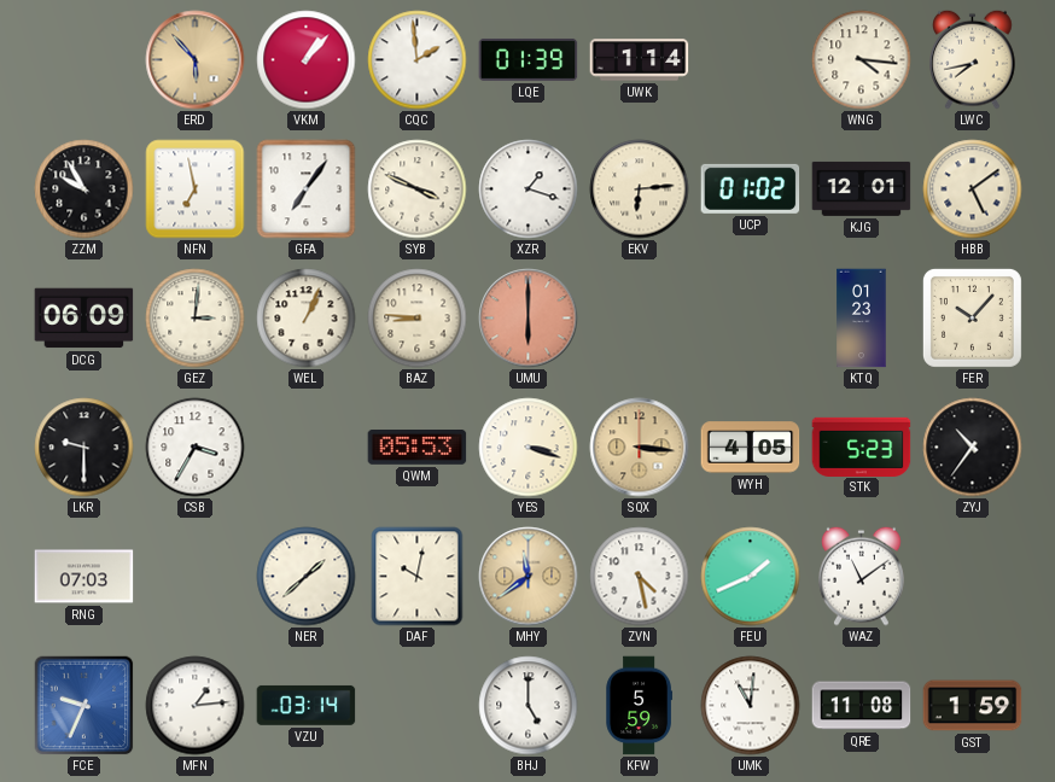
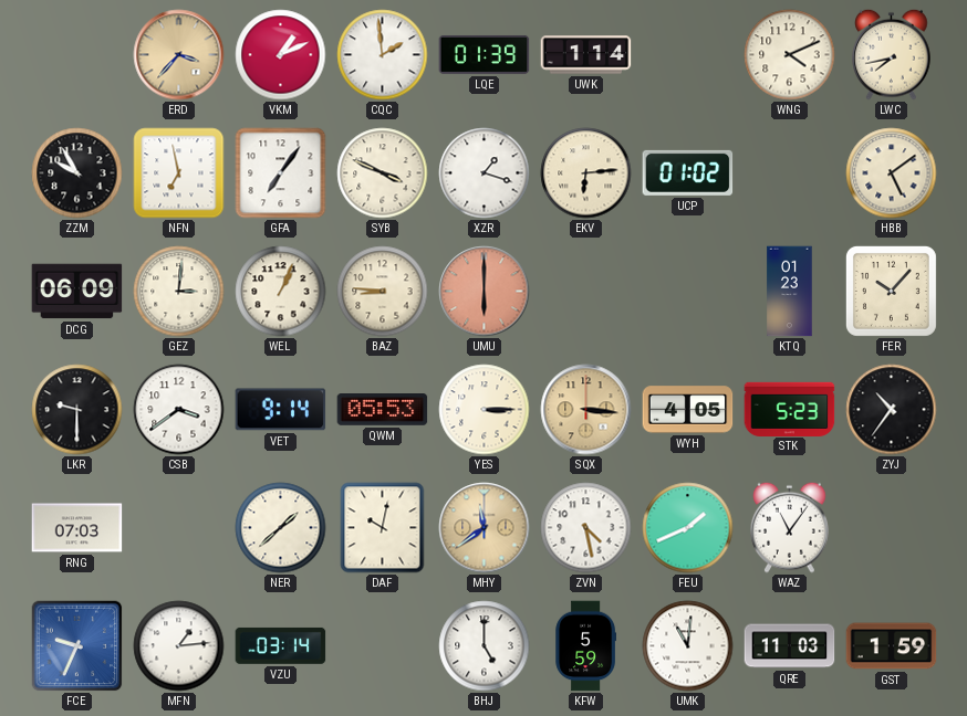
ERD: 5:53 -> 3:37 (179, 55)
VKM: 1:07 -> 1:11 (281, 55)
WNG: 4:16 -> 4:11 (790, 55)
KJG: 12:01 -> none (862, 188)
CSB: 3:35 -> 3:39 (179, 410)
VET: none -> 9:14 (281, 410)
YES: 3:18 -> 3:15 (485, 410)
WAZ: 11:09 -> 11:06 (790, 527)
QRE: 11:08 -> 11:03 (790, 646)
